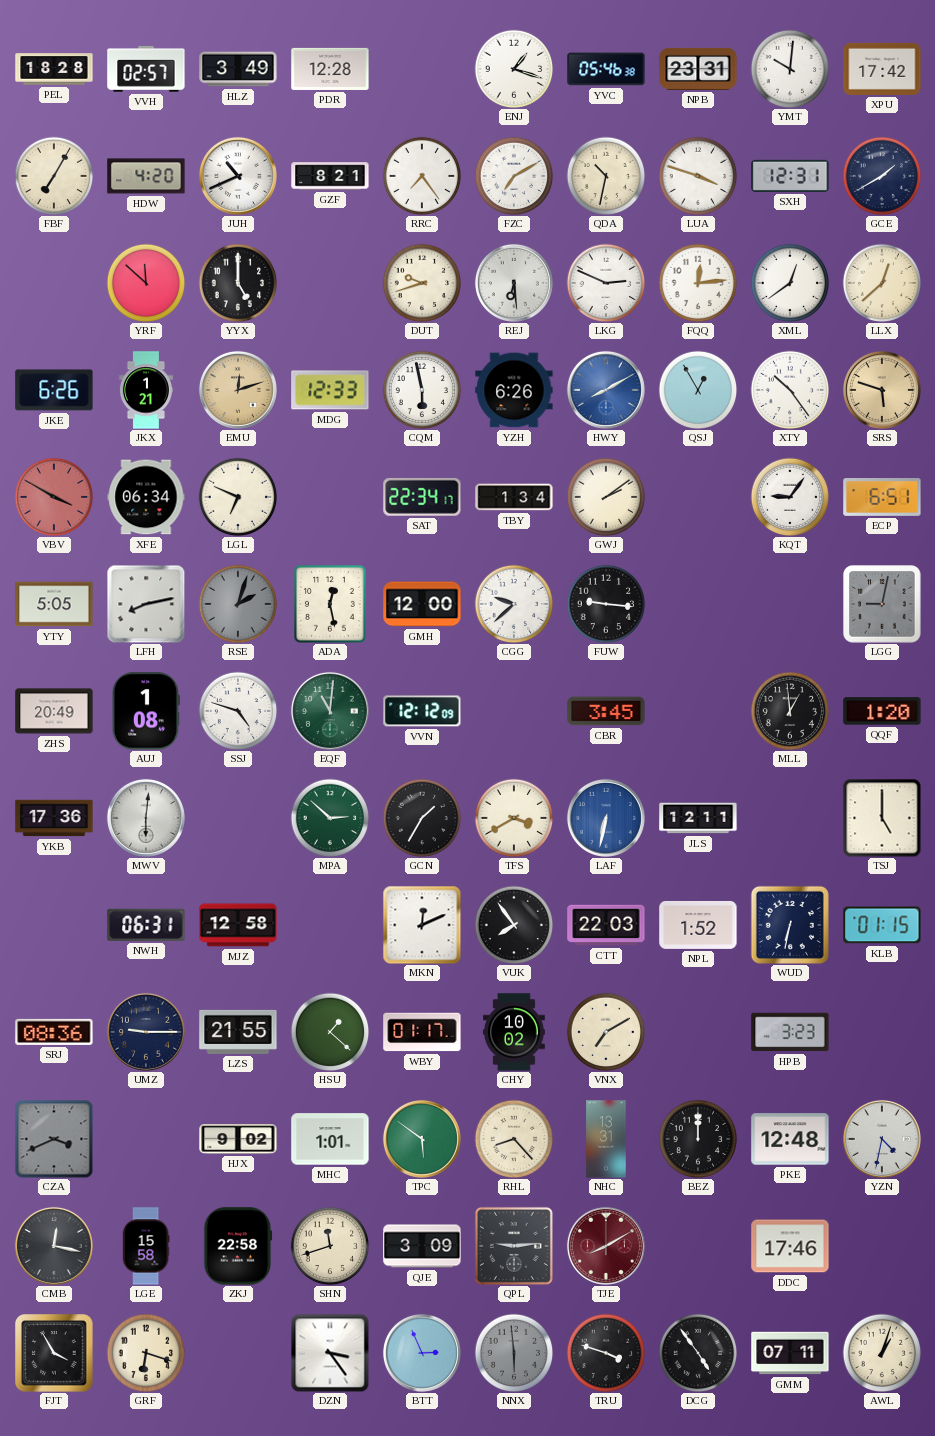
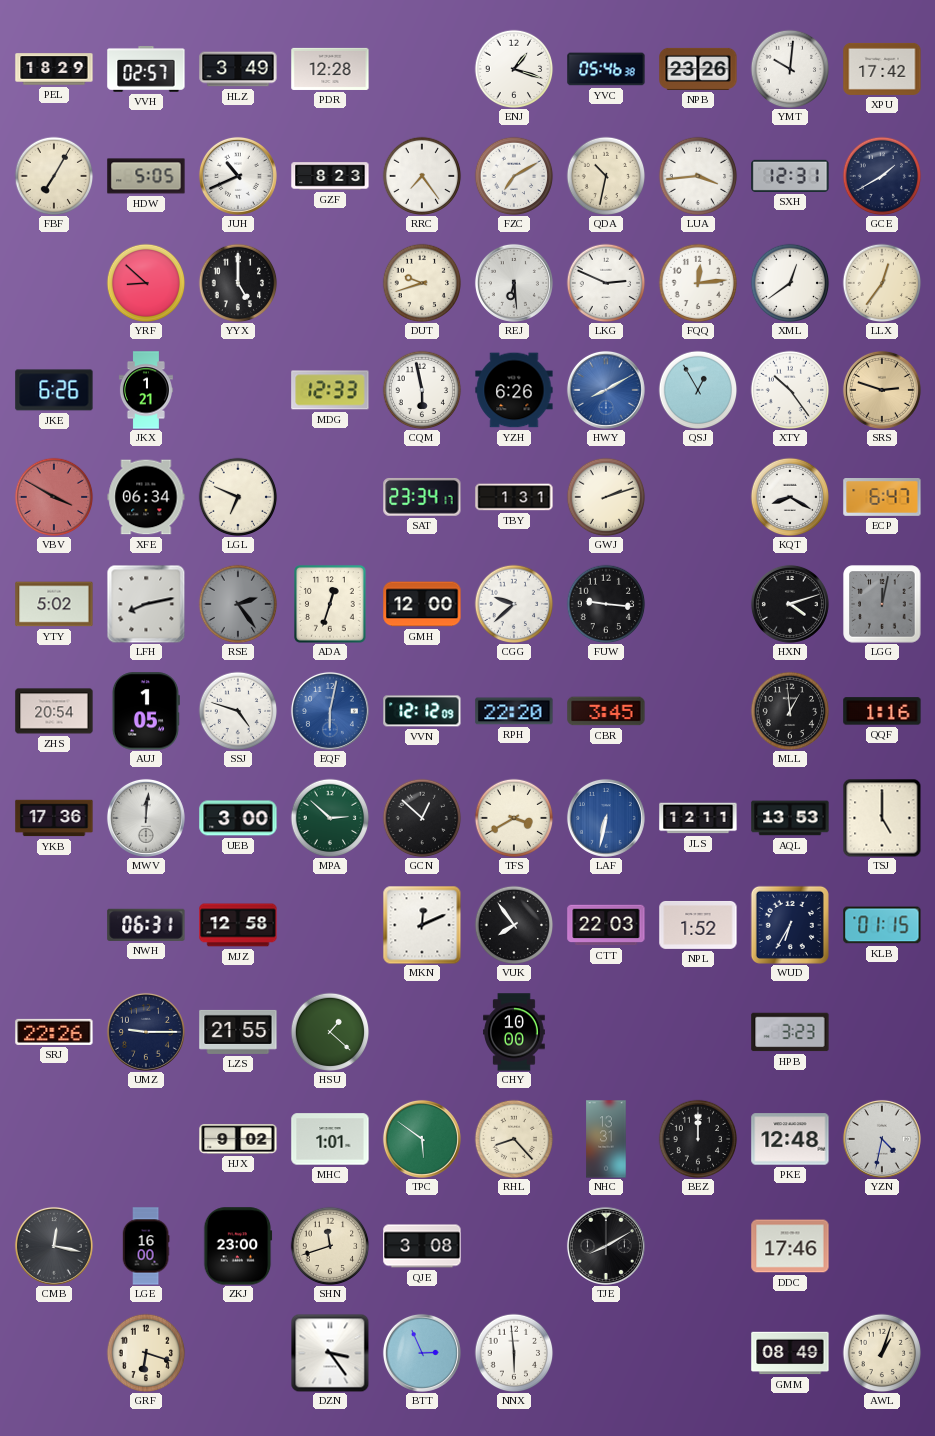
PEL: 18:28 -> 18:29 (54, 69)
NPB: 23:31 -> 23:26 (698, 69)
HDW: 4:20 -> 5:05 (146, 176)
GZF: 8:21 -> 8:23 (330, 176)
LUA: 3:48 -> 3:44 (698, 176)
YRF: 11:52 -> 8:52 (146, 283)
LLX: 12:38 -> 12:36 (882, 283)
EMU: 12:12 -> none (238, 390)
SRS: 5:48 -> 2:48 (882, 390)
SAT: 22:34 -> 23:34 (422, 497)
TBY: 1:34 -> 1:31 (514, 497)
GWJ: 2:09 -> 2:12 (606, 497)
KQT: 9:06 -> 8:20 (790, 497)
ECP: 6:51 -> 6:47 (882, 498)
YTY: 5:05 -> 5:02 (54, 604)
RSE: 2:03 -> 2:24 (238, 604)
ADA: 12:28 -> 12:33 (331, 604)
HXN: none -> 4:12 (790, 604)
LGG: 9:02 -> 12:02 (882, 604)
ZHS: 20:49 -> 20:54 (54, 711)
AUJ: 1:08 -> 1:05 (146, 711)
EQF: 11:01 -> 6:02 (330, 711)
EQF dial: green -> blue (330, 711)
RPH: none -> 22:20 (514, 711)
QQF: 1:20 -> 1:16 (882, 711)
MWV: 6:01 -> 12:01 (146, 818)
UEB: none -> 3:00 (238, 818)
GCN: 1:35 -> 12:52 (422, 818)
AQL: none -> 13:53 (790, 818)
WUD: 6:32 -> 6:35 (790, 925)
SRJ: 08:36 -> 22:26 (54, 1032)
WBY: 01:17 -> none (422, 1032)
CHY: 10:02 -> 10:00 (515, 1032)
VNX: 7:10 -> none (606, 1032)
CZA: 3:41 -> none (54, 1139)
LGE: 15:58 -> 16:00 (146, 1246)
ZKJ: 22:58 -> 23:00 (238, 1246)
QJE: 3:09 -> 3:08 (422, 1246)
QPL: 9:14 -> none (514, 1246)
TJE dial: burgundy -> black (606, 1246)
FJT: 3:55 -> none (54, 1353)
NNX dial: grey -> white (514, 1353)
TRU: 3:48 -> none (606, 1353)
DCG: 4:54 -> none (698, 1353)
GMM: 07:11 -> 08:49 (790, 1353)
